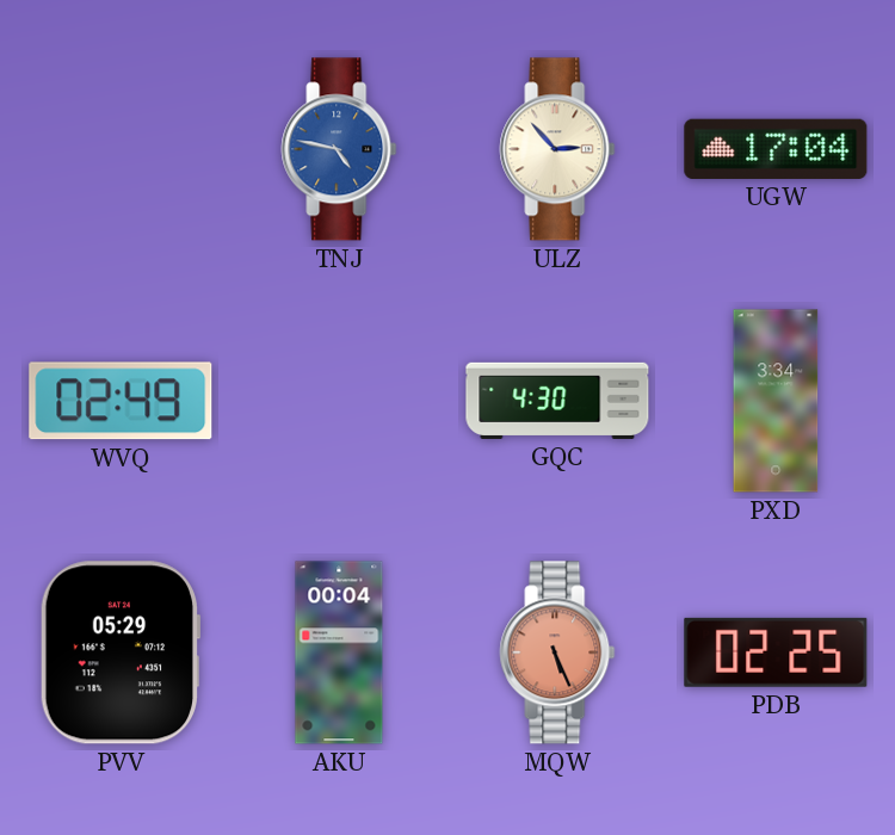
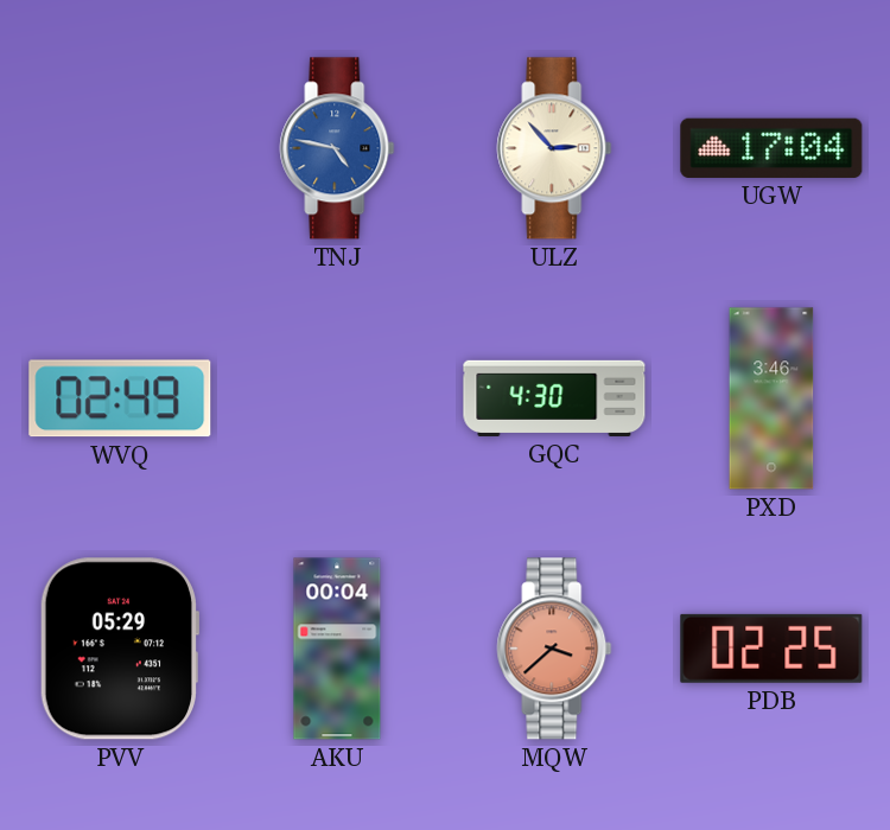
PXD: 3:34 -> 3:46 (771, 398)
MQW: 5:26 -> 3:38 (554, 649)
